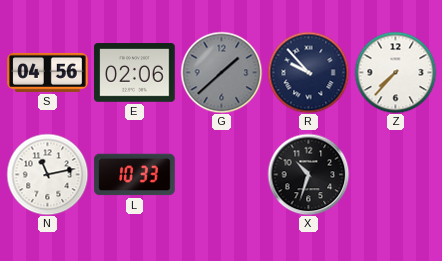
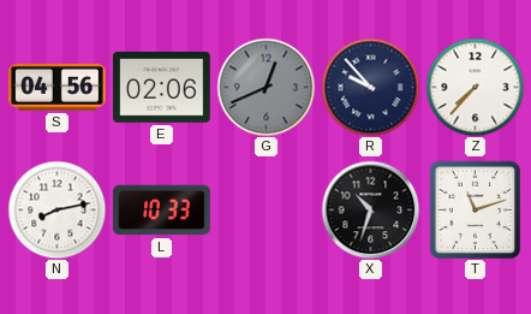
G: 1:38 -> 12:41 (265, 87)
N: 11:13 -> 8:13 (56, 209)
T: none -> 11:12 (476, 209)
